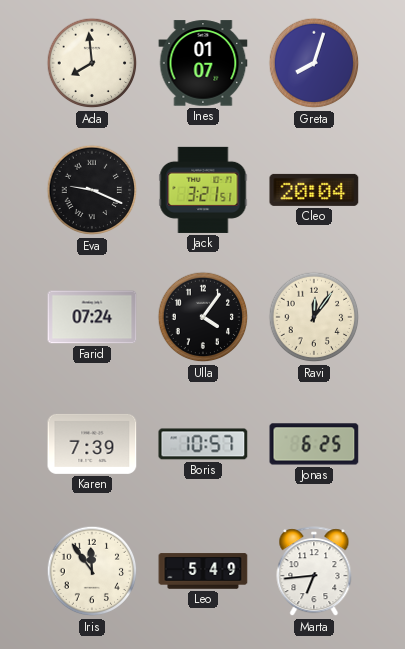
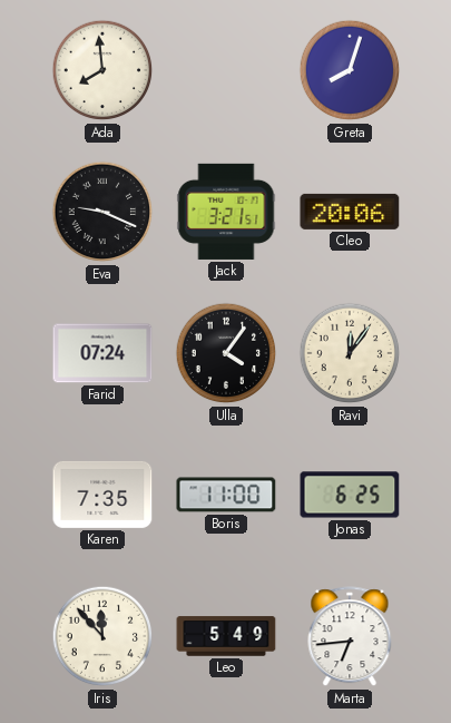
Ines: 01:07 -> none (203, 63)
Cleo: 20:04 -> 20:06 (350, 212)
Karen: 7:39 -> 7:35 (102, 495)
Boris: 10:57 -> 11:00 (226, 495)
Iris: 11:54 -> 11:53 (102, 636)
